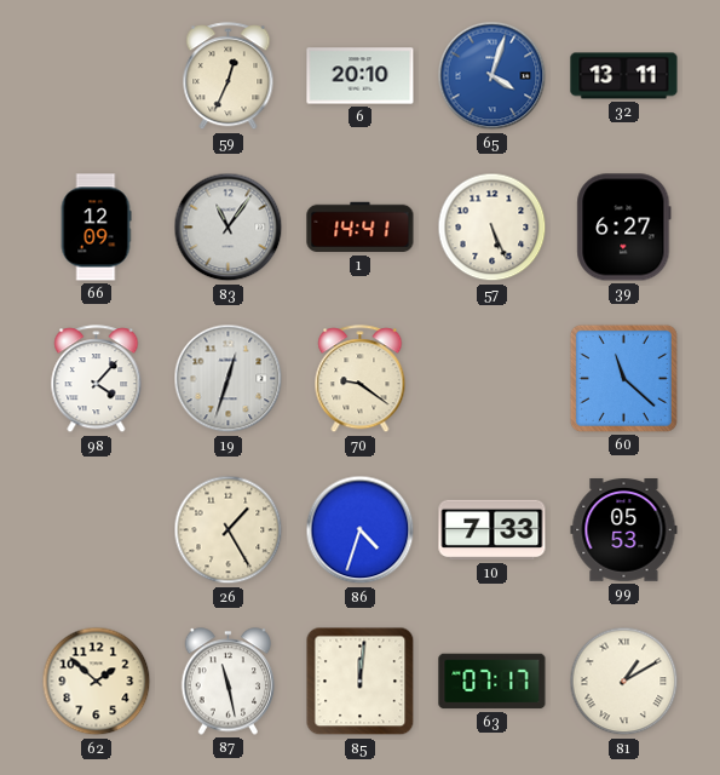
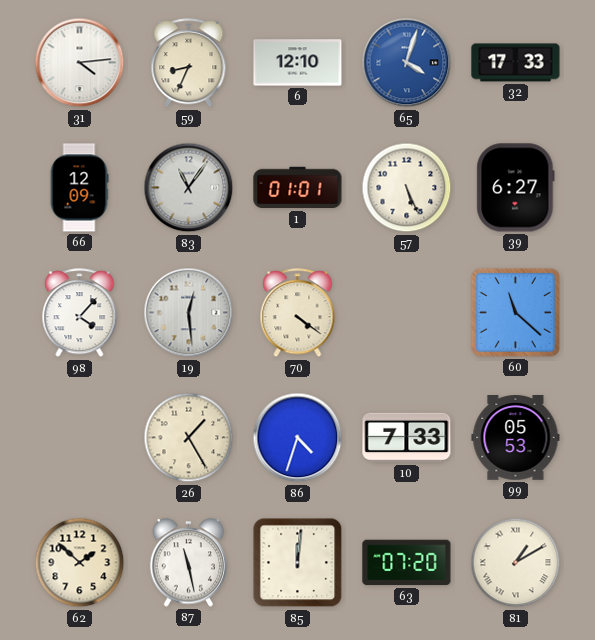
31: none -> 4:14 (80, 63)
59: 12:34 -> 8:34 (189, 63)
6: 20:10 -> 12:10 (298, 63)
32: 13:11 -> 17:33 (516, 63)
1: 14:41 -> 01:01 (298, 188)
19: 12:33 -> 12:29 (189, 313)
70: 9:21 -> 4:21 (298, 313)
63: 07:17 -> 07:20 (407, 563)
